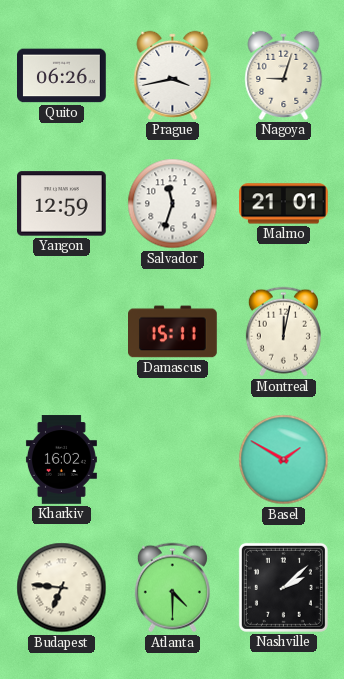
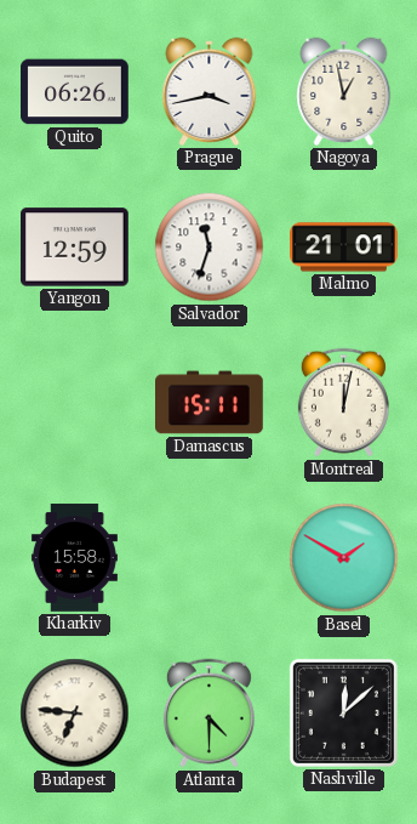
Nagoya: 9:03 -> 12:58 (344, 91)
Kharkiv: 16:02 -> 15:58 (74, 558)
Nashville: 2:08 -> 12:08 (343, 712)
